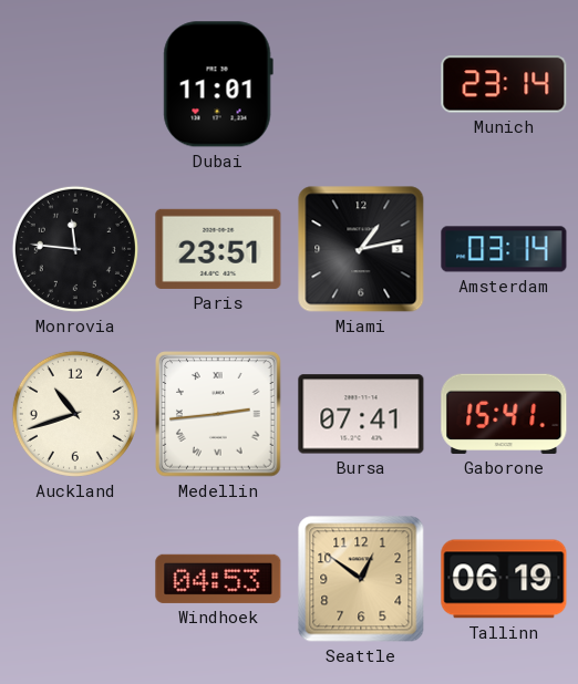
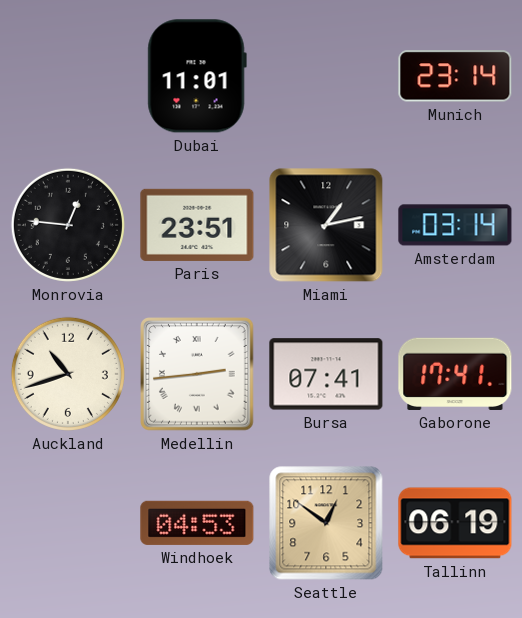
Monrovia: 11:46 -> 12:46 (68, 225)
Gaborone: 15:41 -> 17:41 (455, 374)
